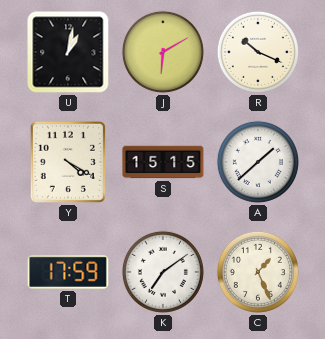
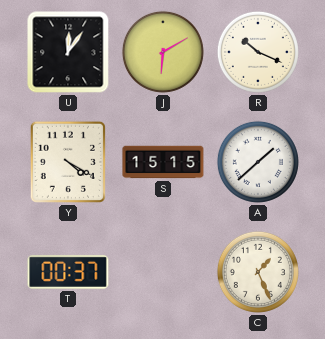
U: 1:02 -> 12:06 (68, 52)
T: 17:59 -> 00:37 (68, 272)
K: 7:09 -> none (163, 272)
